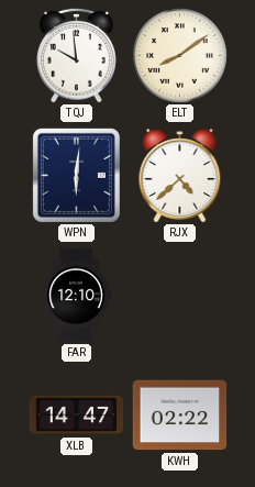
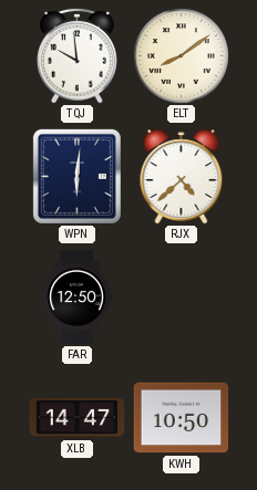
FAR: 12:10 -> 12:50 (76, 298)
KWH: 02:22 -> 10:50 (182, 418)
